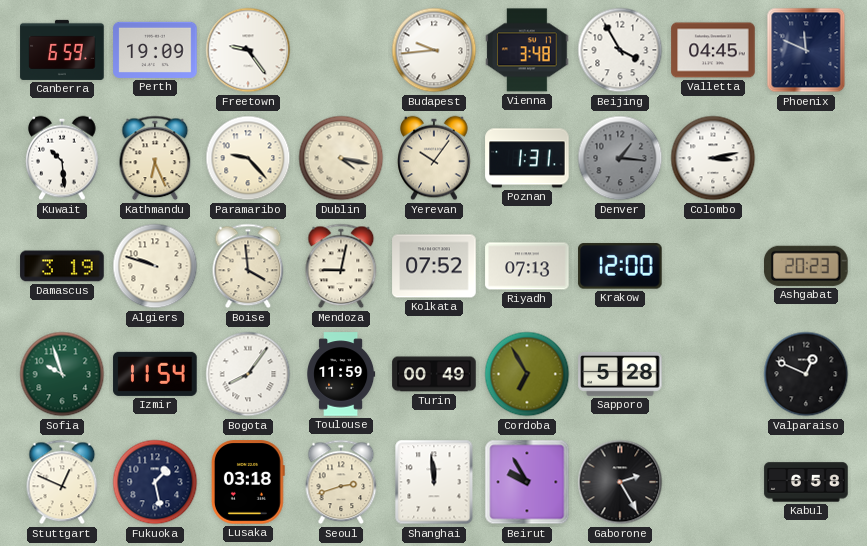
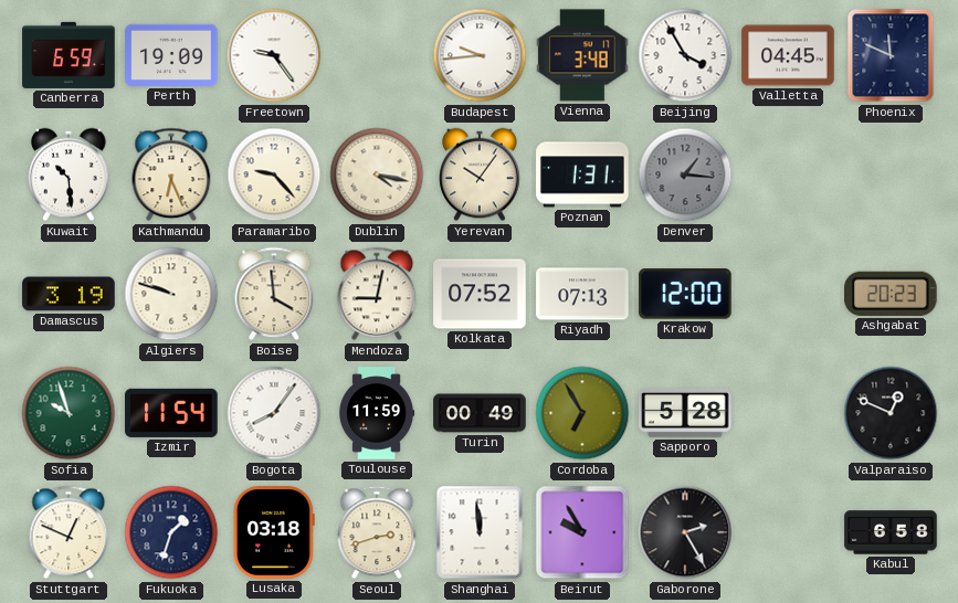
Colombo: 3:13 -> none (713, 158)
Fukuoka: 1:28 -> 1:33 (171, 532)
